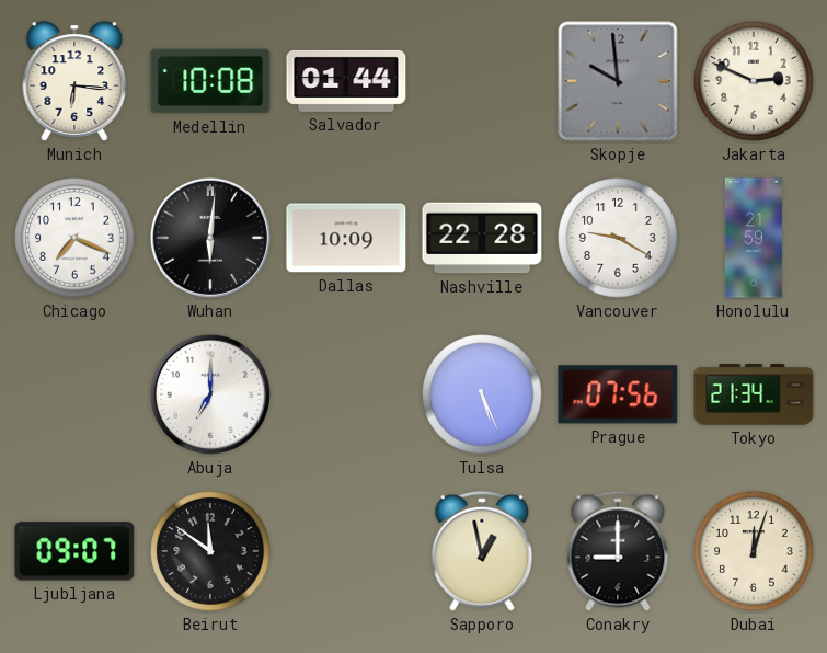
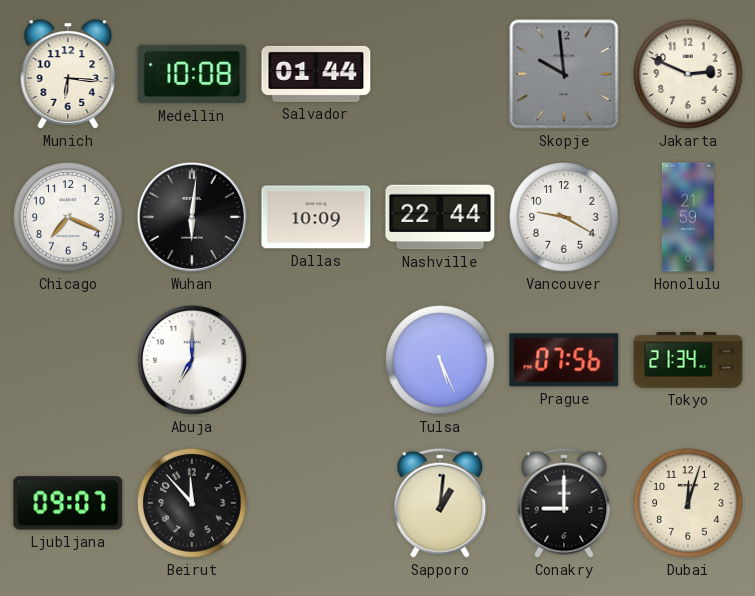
Nashville: 22:28 -> 22:44 (440, 217)
Beirut: 11:51 -> 11:53 (192, 503)
Sapporo: 12:58 -> 1:01 (440, 503)
